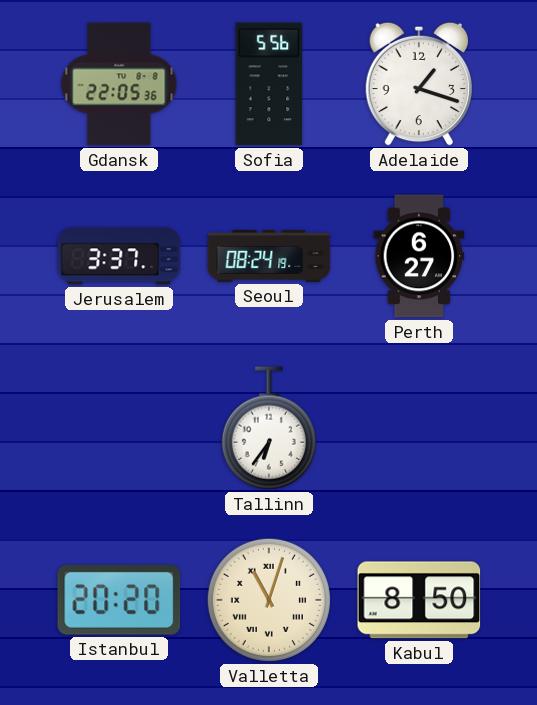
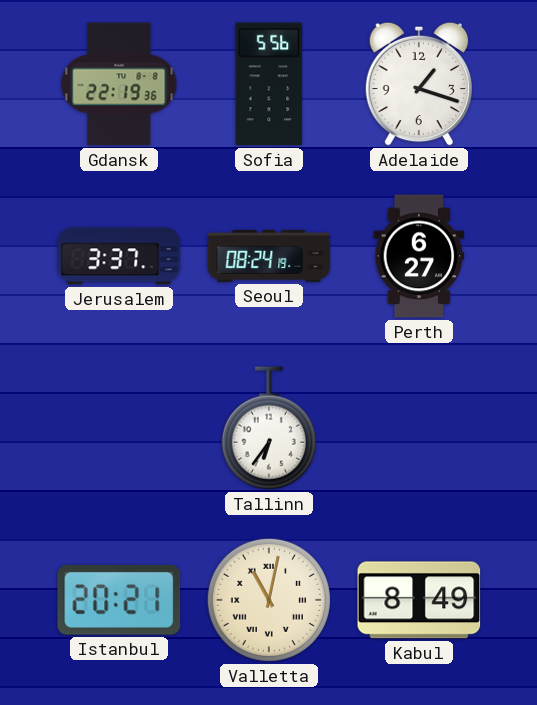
Gdansk: 22:05 -> 22:19 (119, 84)
Istanbul: 20:20 -> 20:21 (119, 600)
Valletta: 11:03 -> 11:02 (269, 600)
Kabul: 8:50 -> 8:49 (419, 600)
